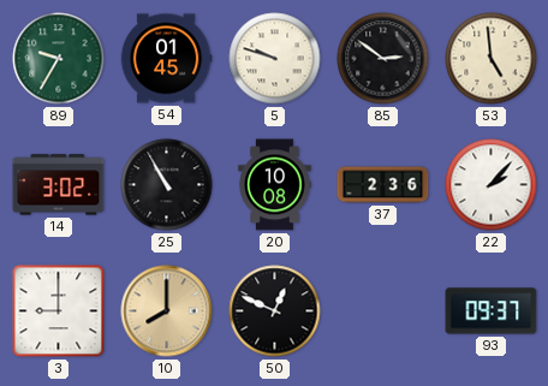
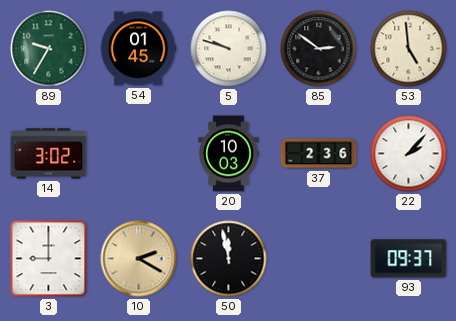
25: 10:55 -> none (167, 185)
20: 10:08 -> 10:03 (229, 154)
10: 8:00 -> 2:20 (139, 259)
50: 12:49 -> 11:58 (229, 259)
